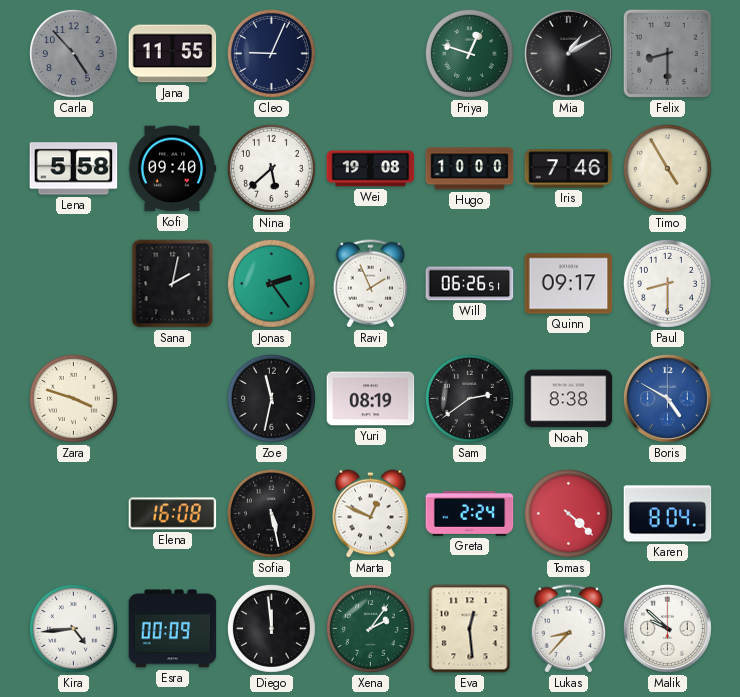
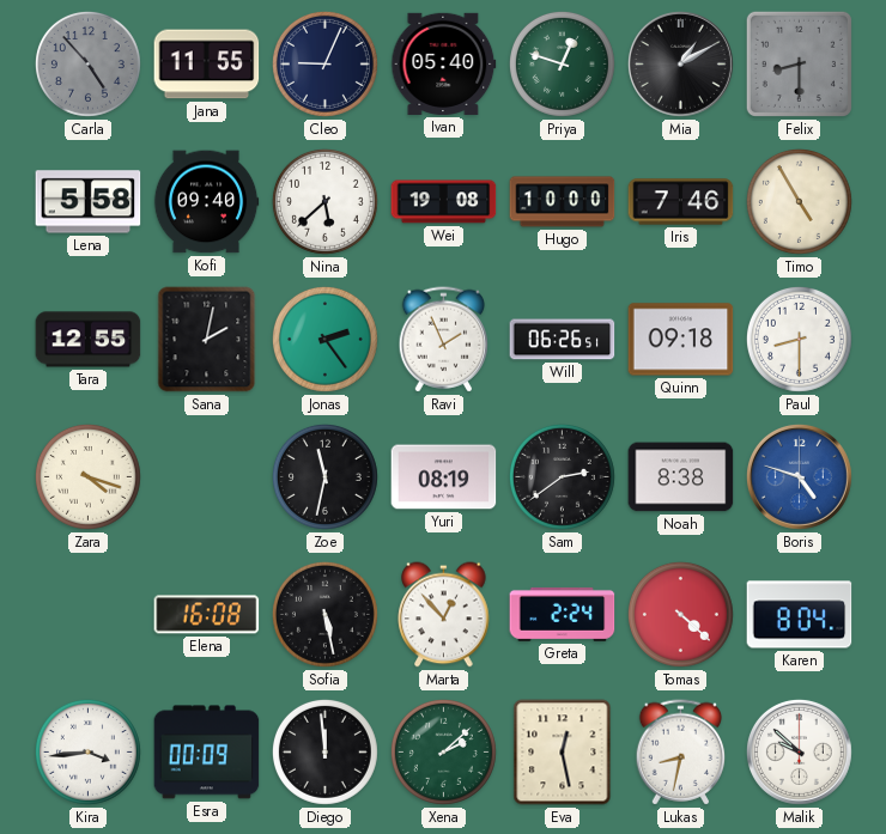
Ivan: none -> 05:40 (444, 63)
Tara: none -> 12:55 (89, 340)
Quinn: 09:17 -> 09:18 (681, 340)
Zara: 3:48 -> 4:18 (87, 476)
Boris: 4:50 -> 4:48 (799, 476)
Marta: 12:49 -> 12:53 (444, 615)
Kira: 4:44 -> 3:44 (87, 751)
Xena: 2:06 -> 2:08 (443, 751)
Eva: 12:29 -> 12:28 (563, 753)
Lukas: 8:37 -> 8:32 (681, 753)
